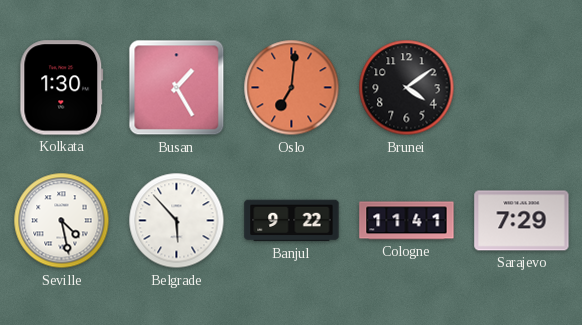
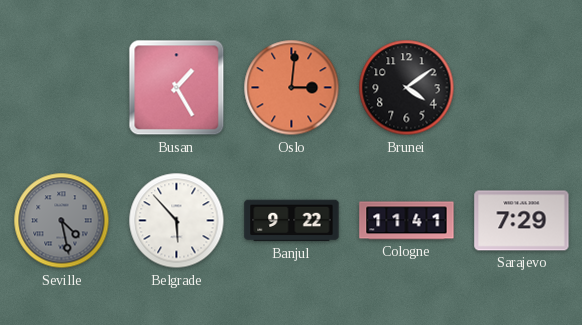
Kolkata: 1:30 -> none (62, 88)
Oslo: 7:01 -> 3:01 (292, 88)
Seville dial: white -> grey (62, 221)
